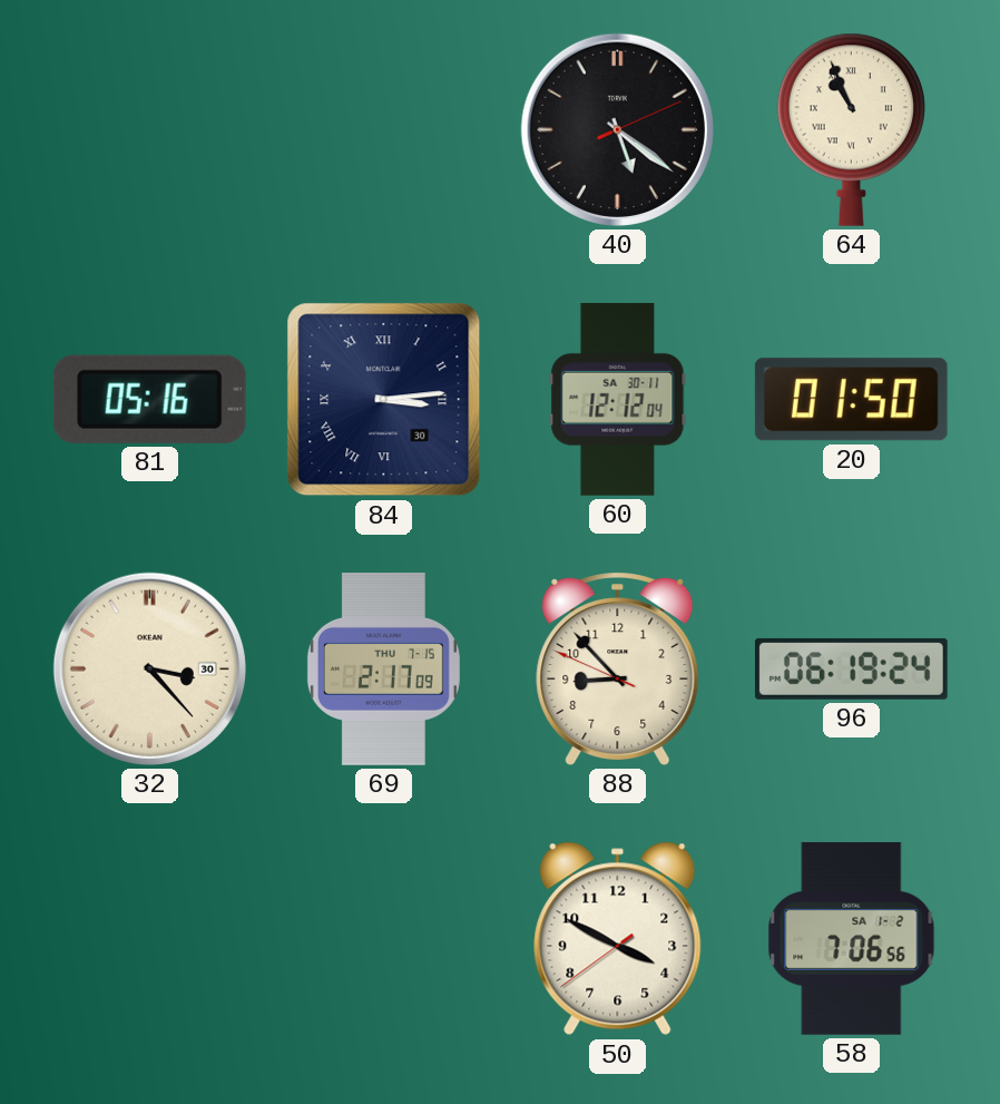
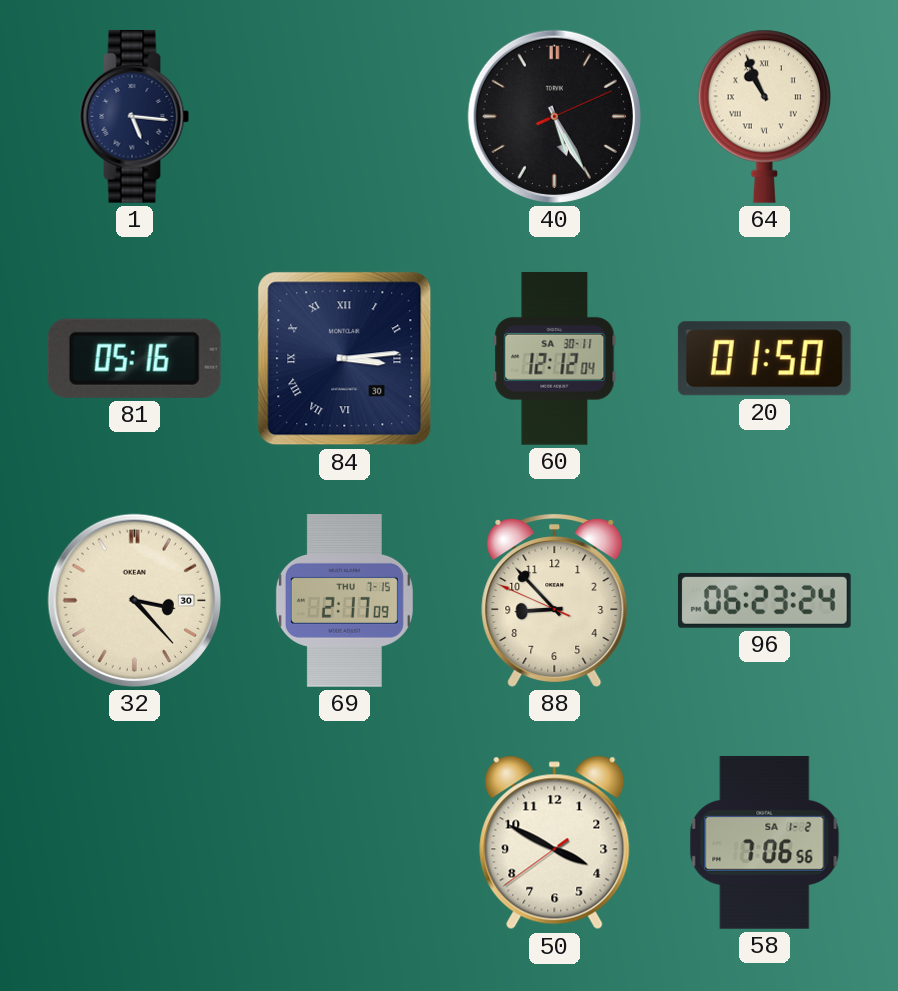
1: none -> 5:16 (135, 116)
40: 5:21 -> 5:25 (554, 116)
96: 06:19 -> 06:23 (764, 600)
